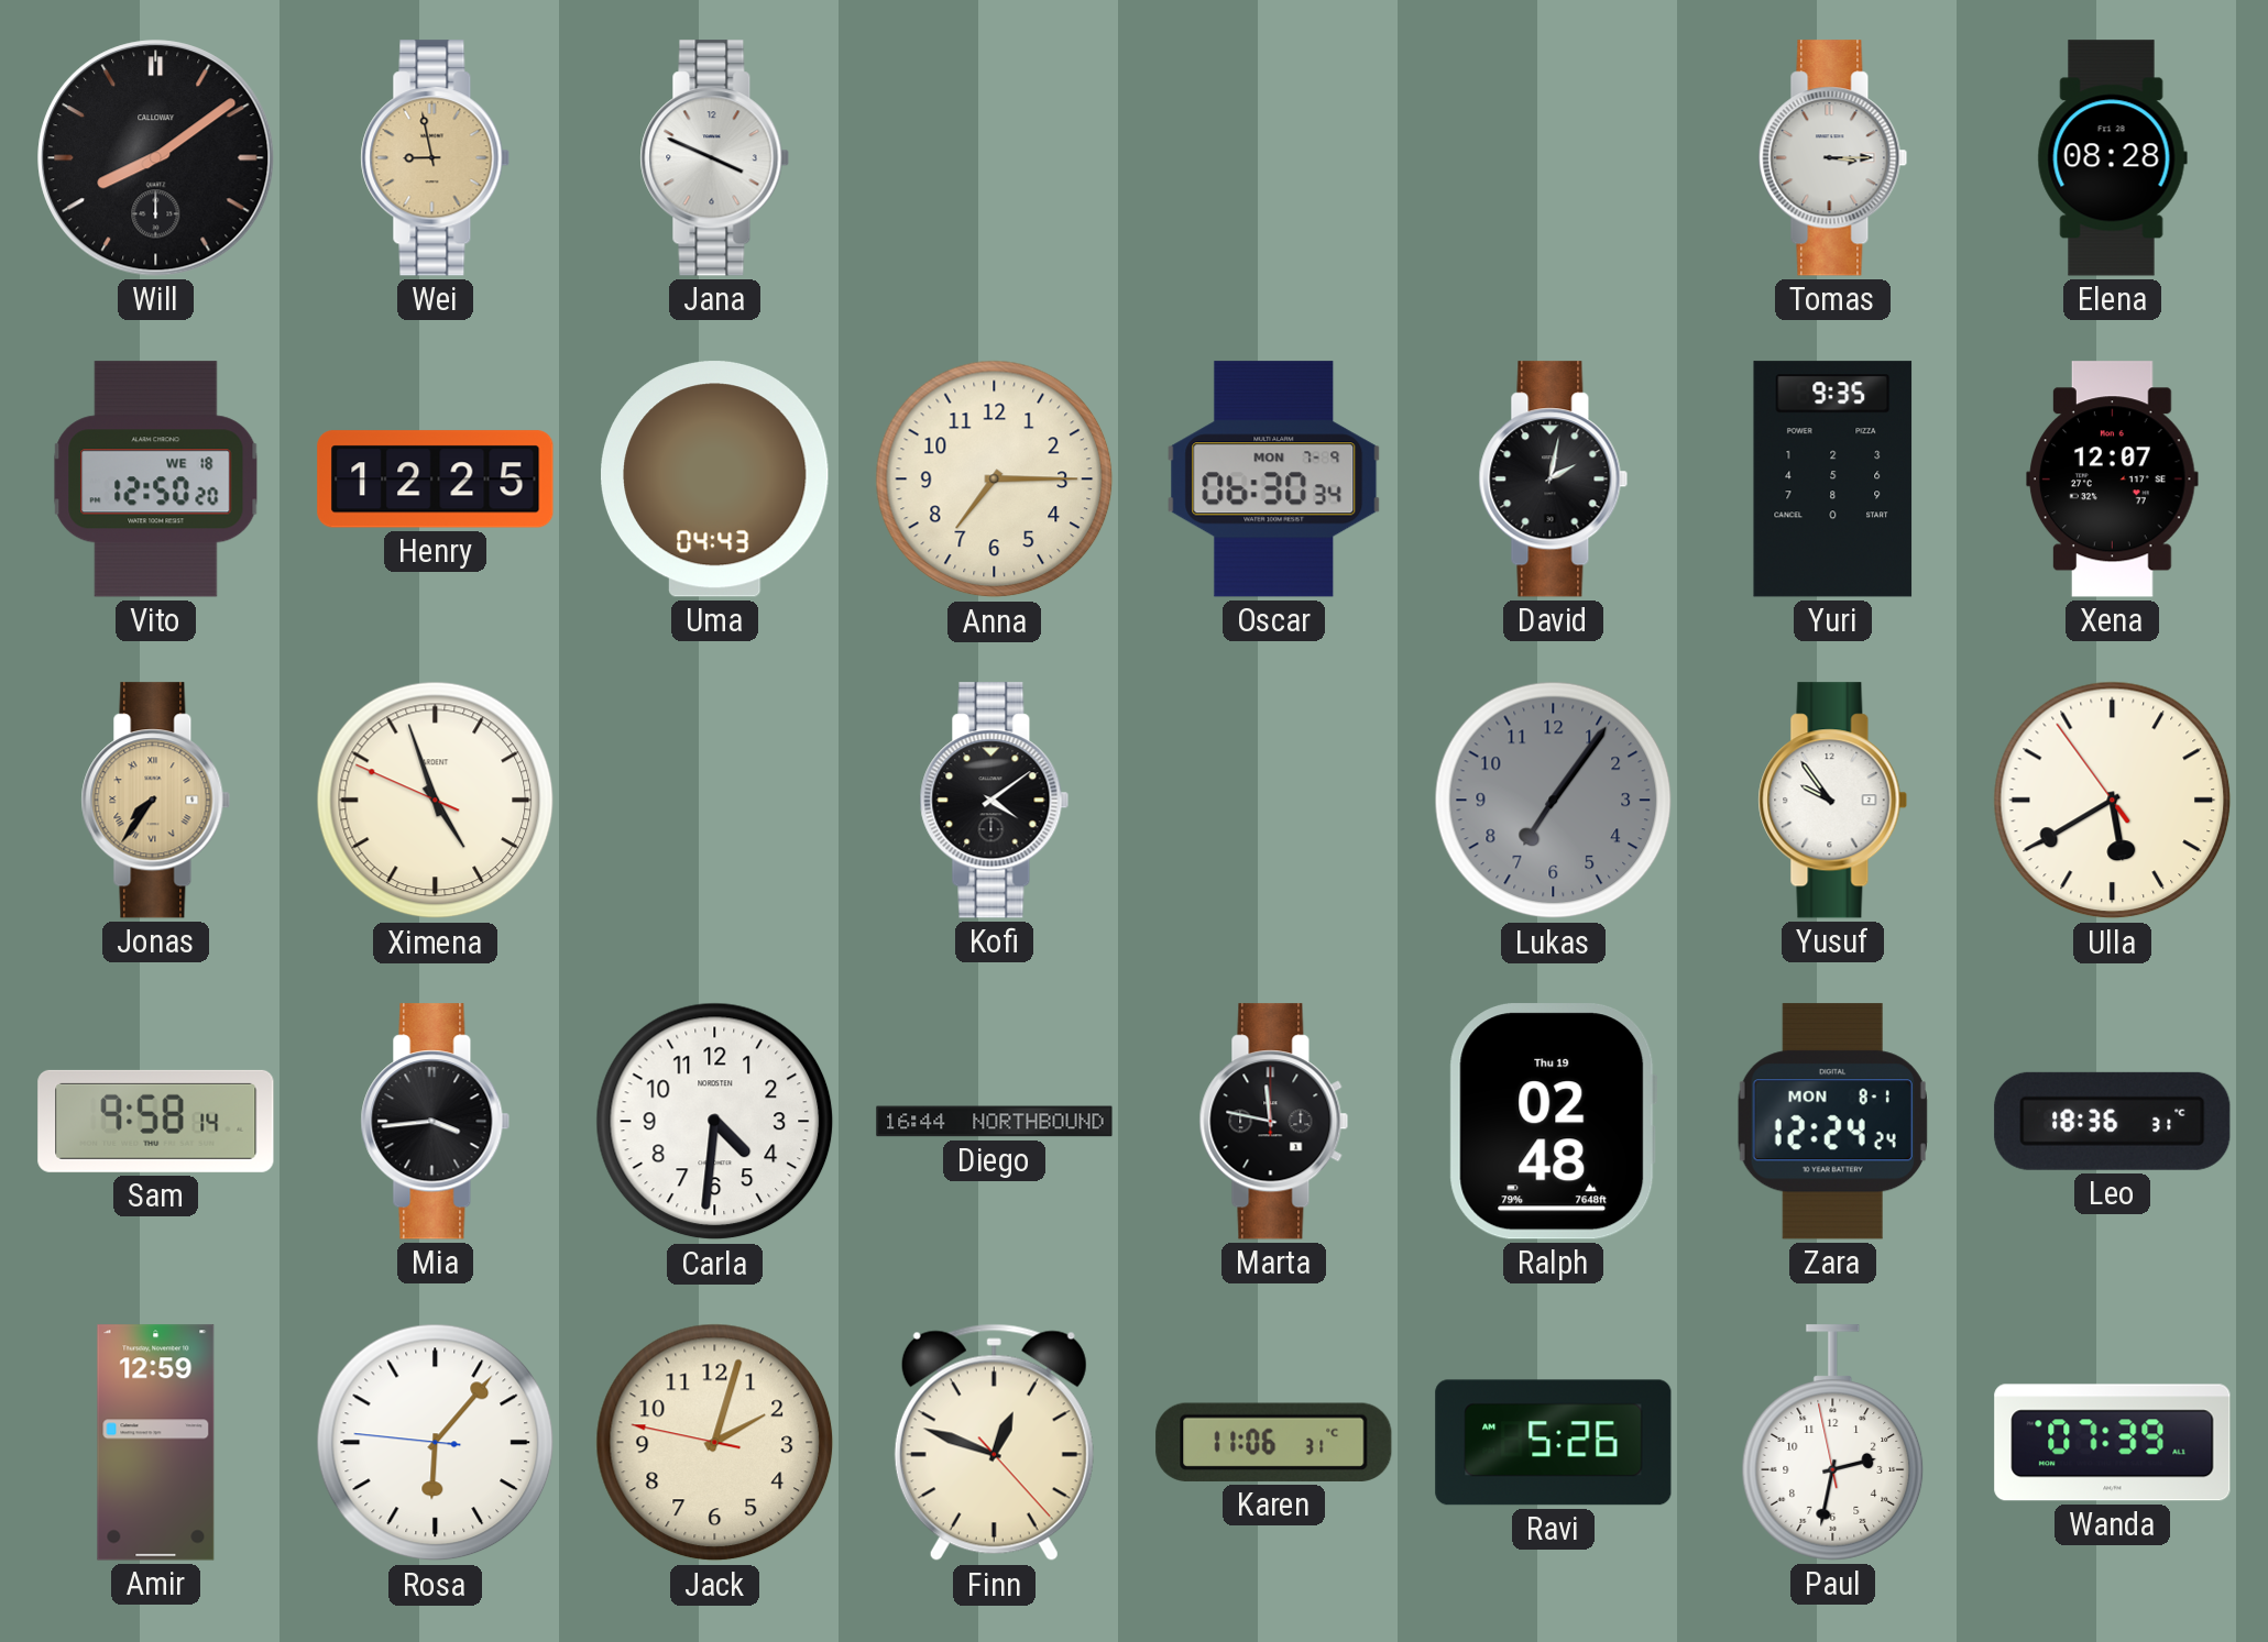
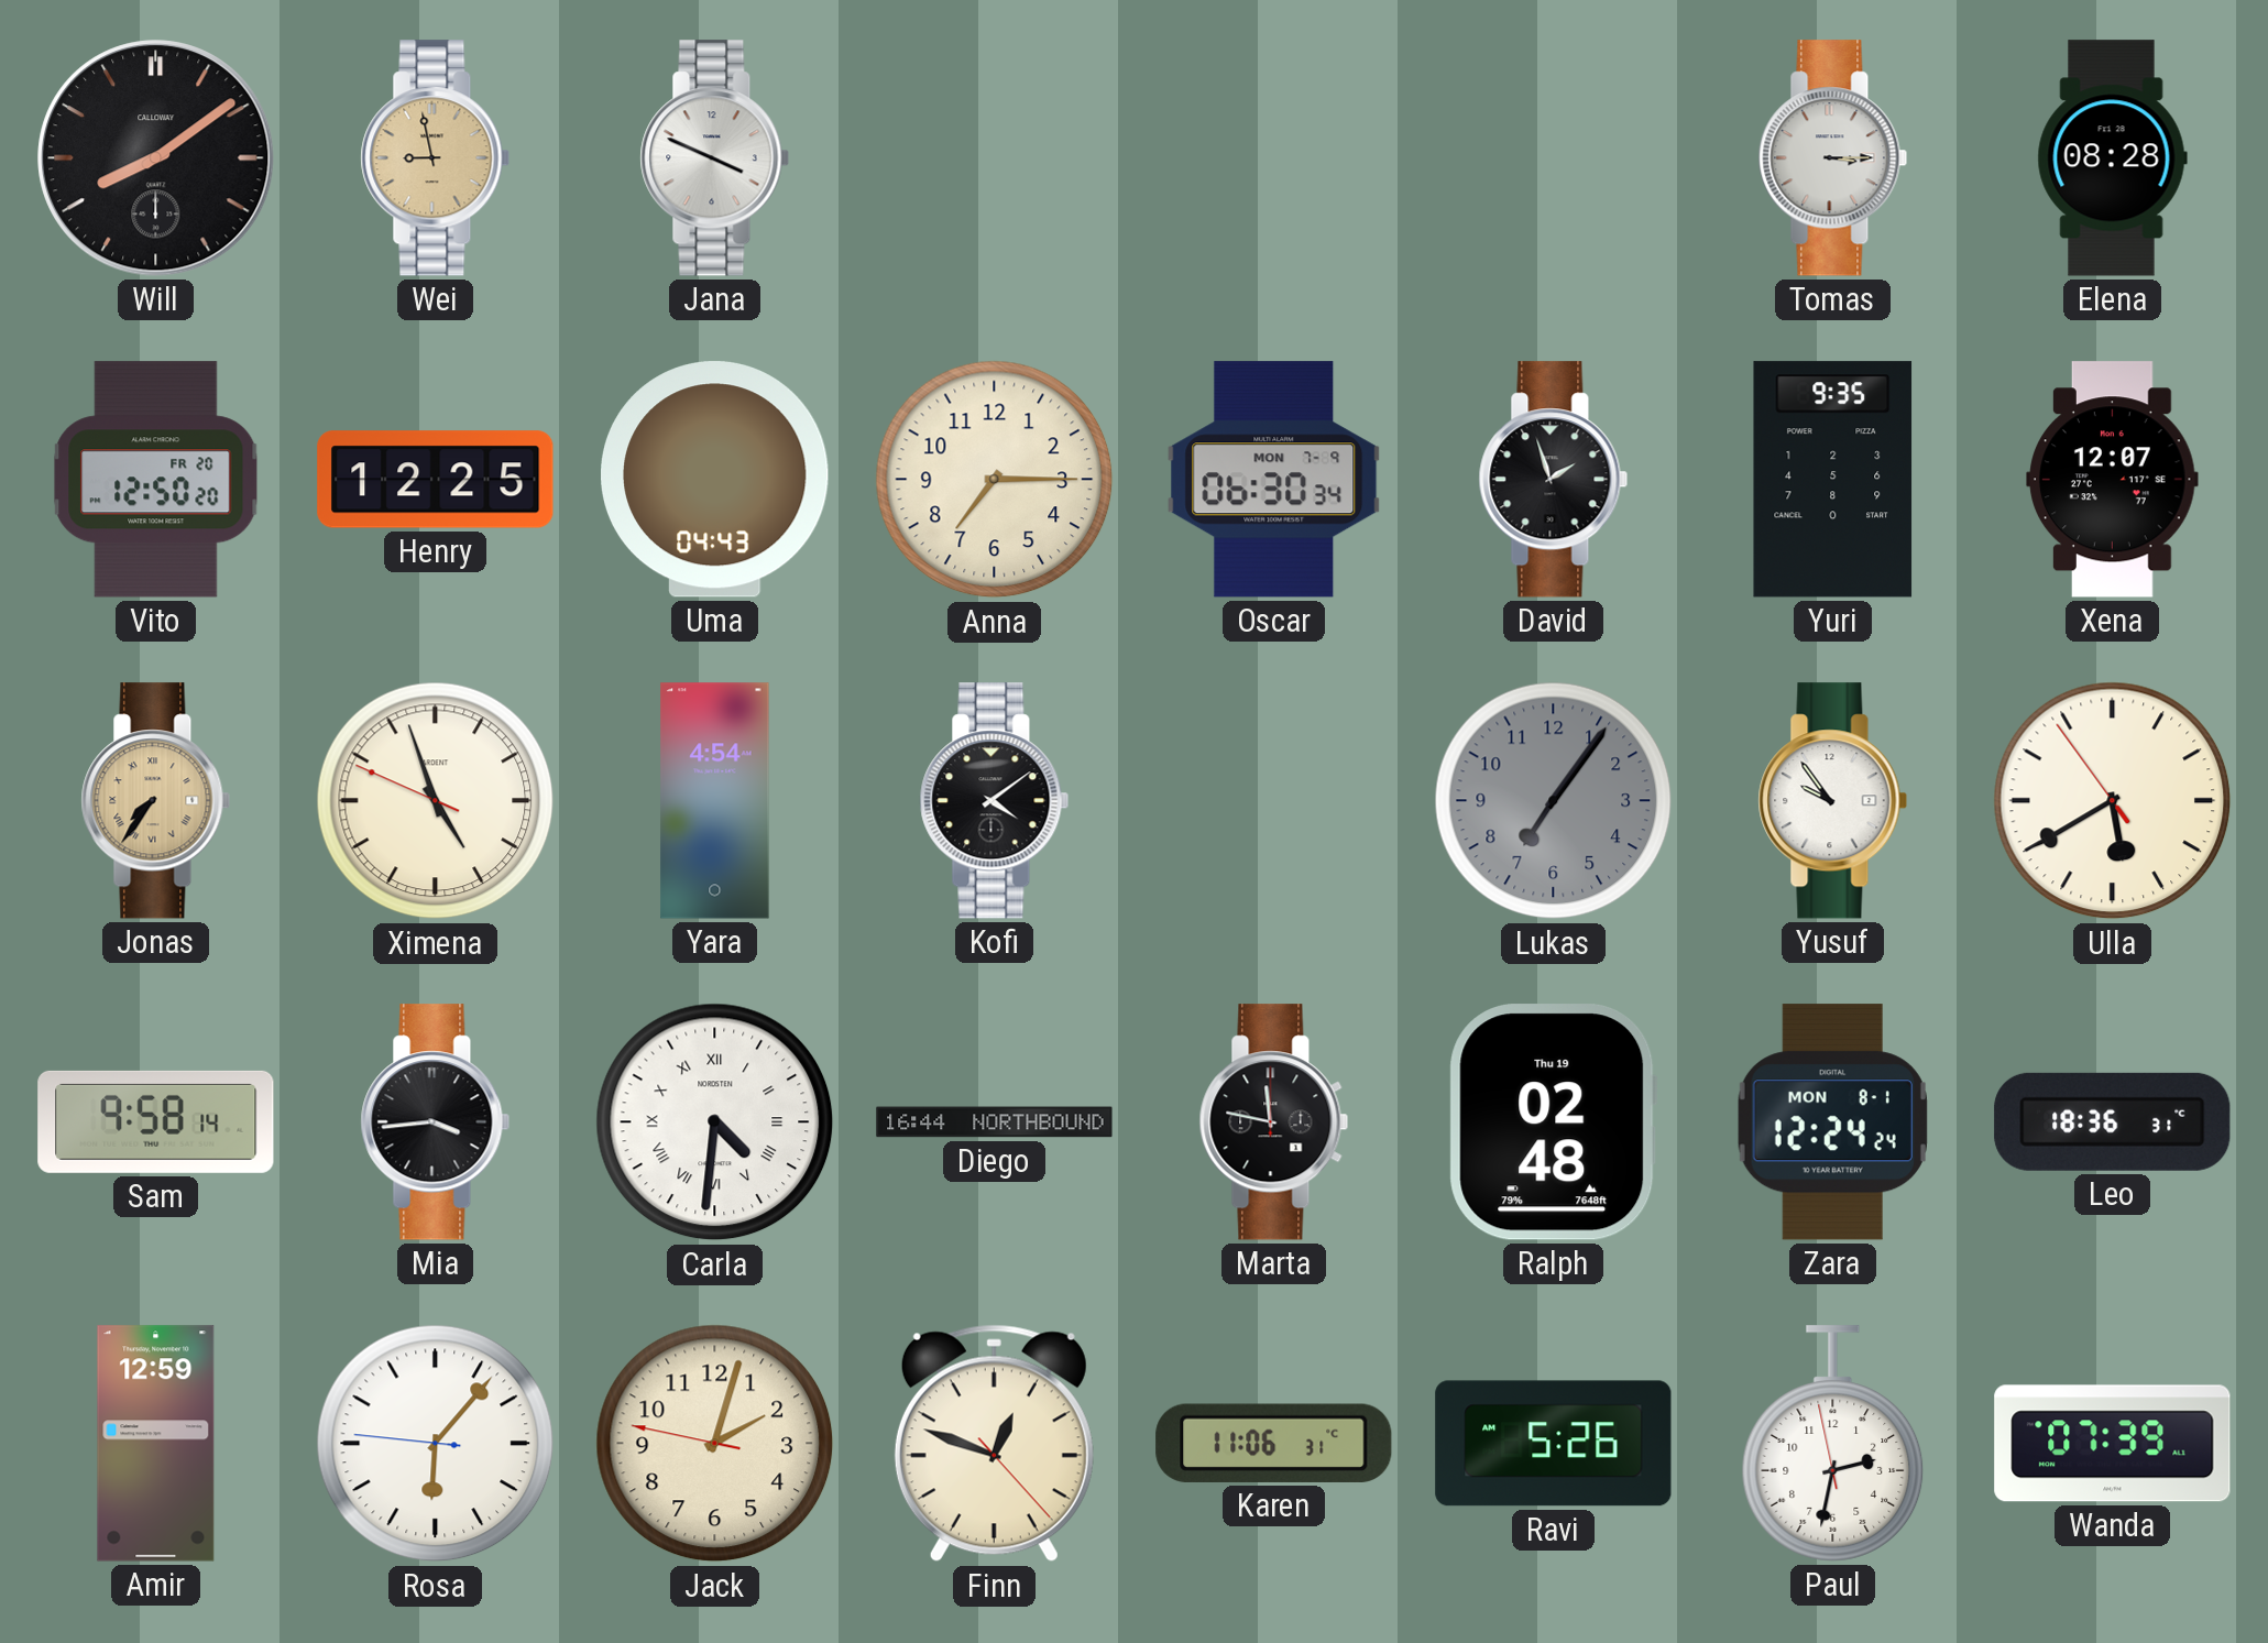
Vito date: WE 18 -> FR 20 (156, 480)
David: 2:02 -> 1:57 (1554, 480)
Yara: none -> 4:54 (715, 801)
Carla numerals: Arabic -> Roman (715, 1122)
